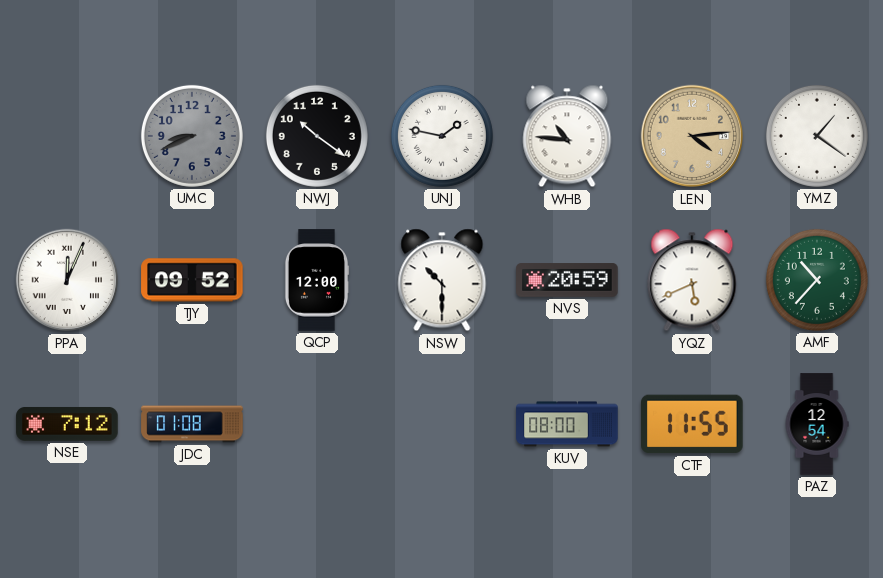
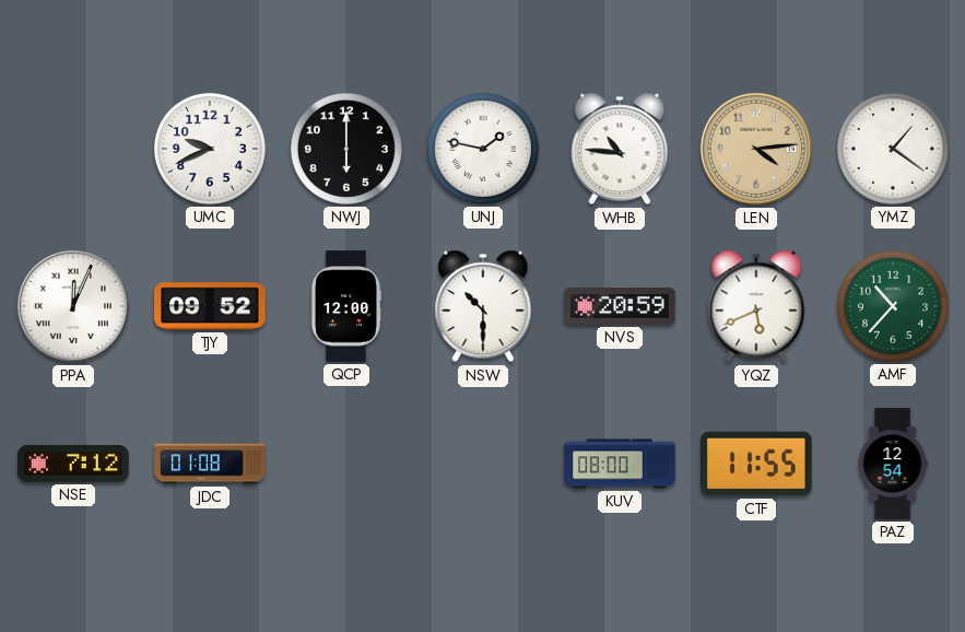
UMC: 8:41 -> 9:41 (210, 149)
UMC dial: grey -> white (210, 149)
NWJ: 10:21 -> 6:00 (346, 149)
